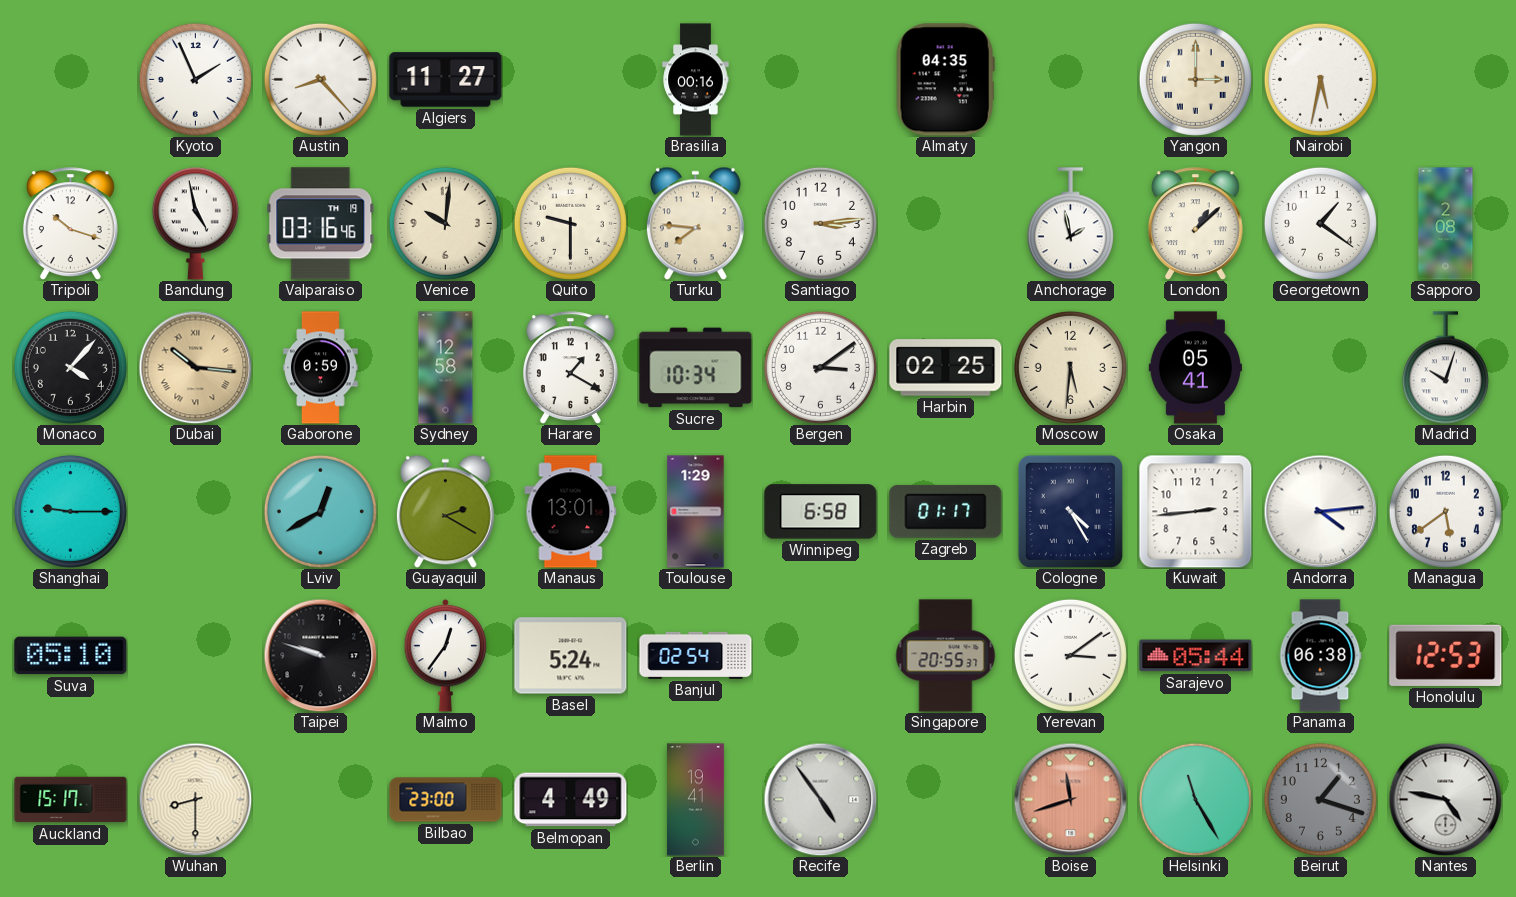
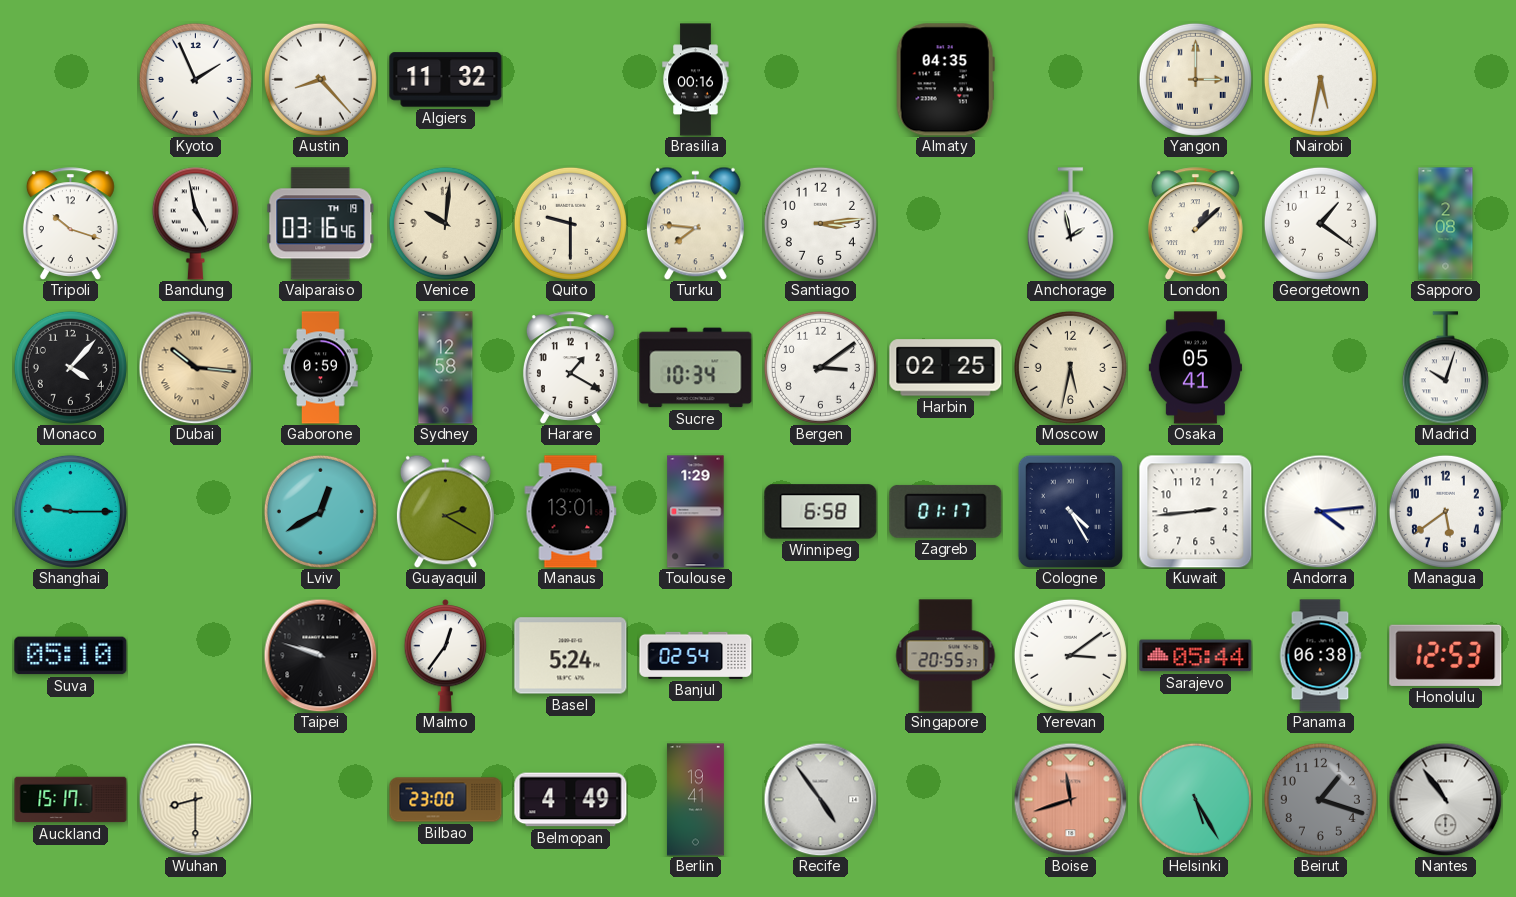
Algiers: 11:27 -> 11:32 (446, 80)
Moscow: 5:31 -> 5:32 (1070, 367)
Helsinki: 11:25 -> 5:25 (1195, 799)
Nantes: 4:47 -> 10:54 (1445, 799)
